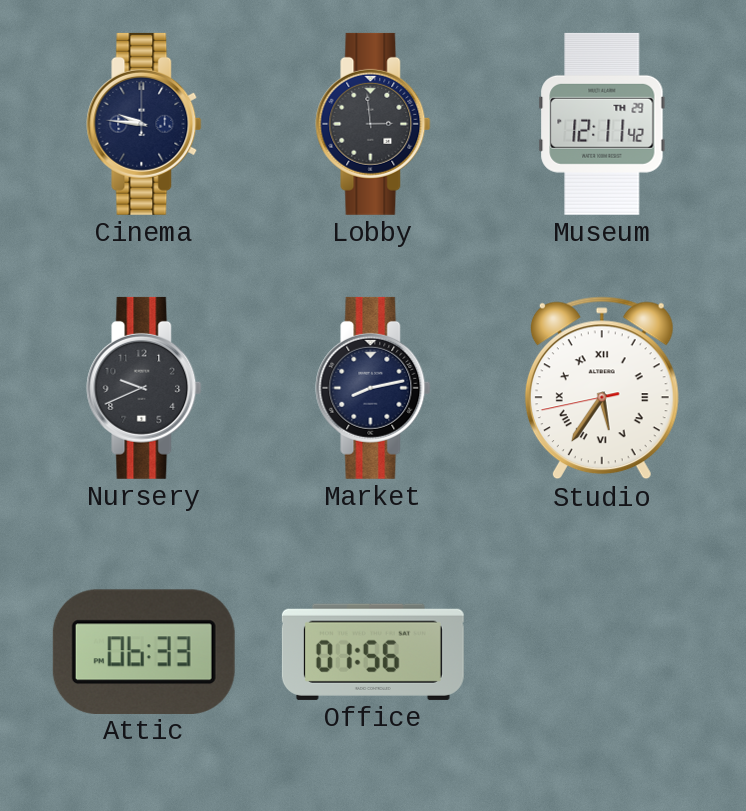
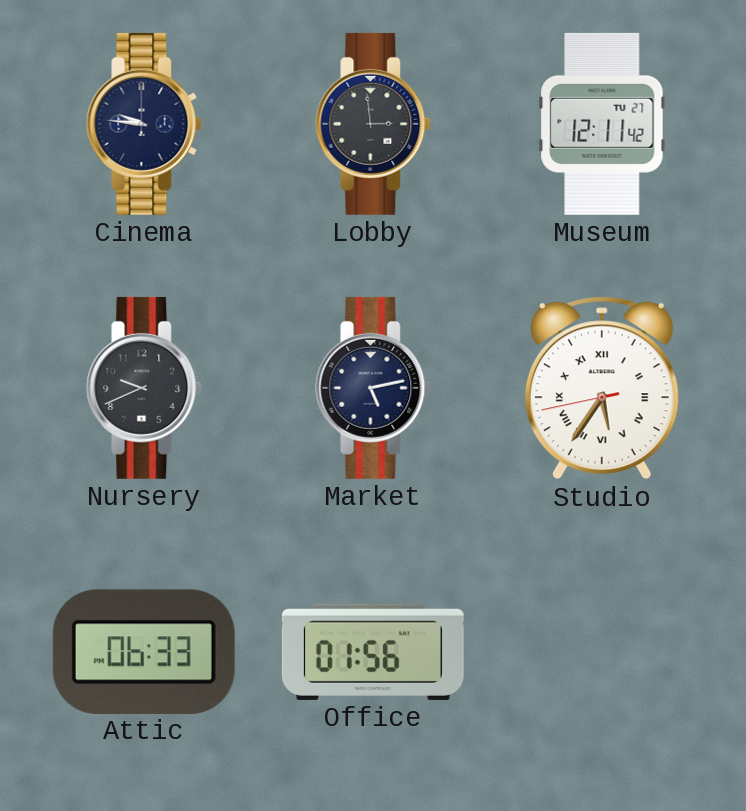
Museum date: TH 29 -> TU 27 (602, 124)
Market: 8:13 -> 5:13 (373, 388)
